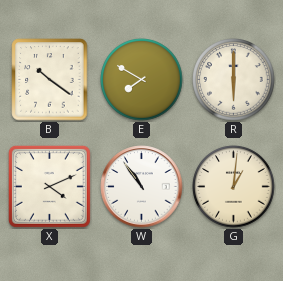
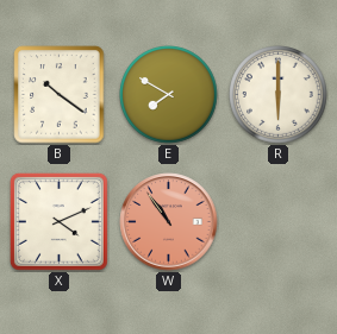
W dial: white -> salmon (169, 222)
G: 1:01 -> none (234, 187)
